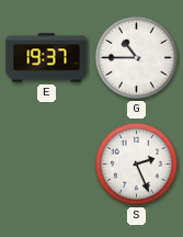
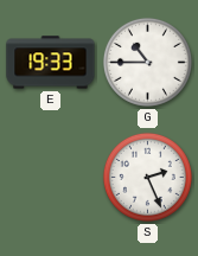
E: 19:37 -> 19:33 (51, 63)
